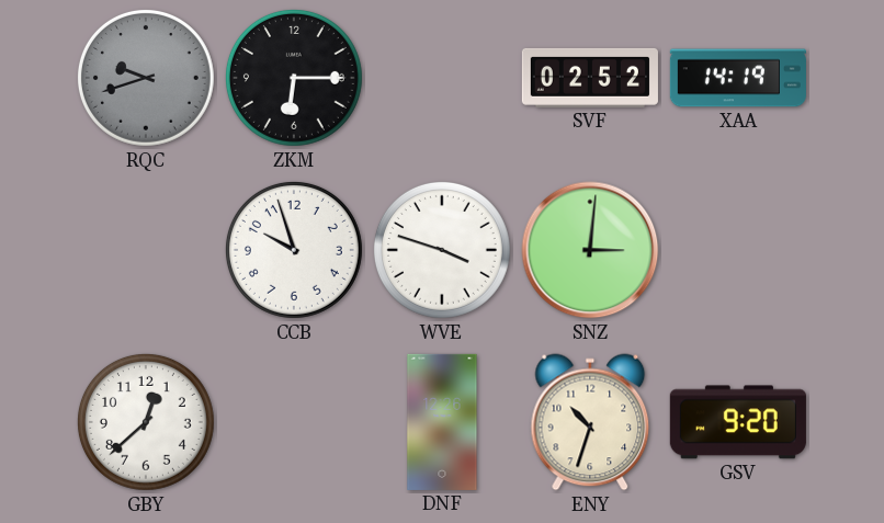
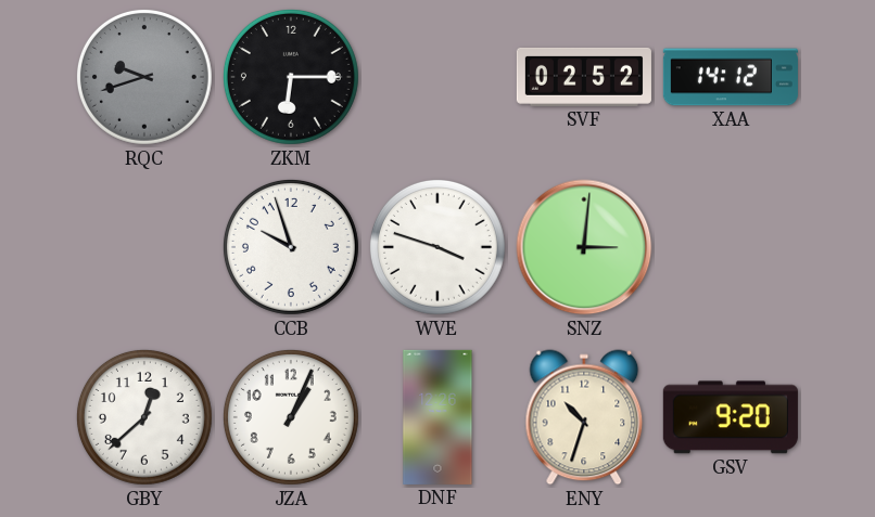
XAA: 14:19 -> 14:12 (731, 77)
JZA: none -> 1:04 (291, 417)
